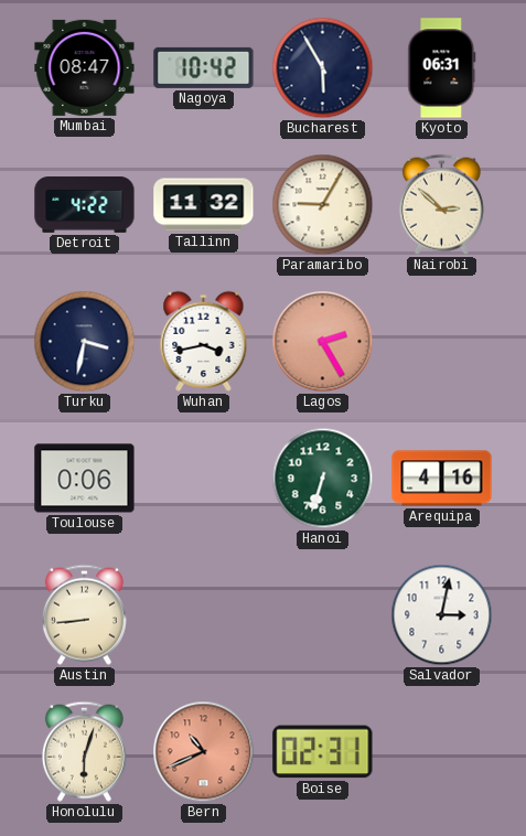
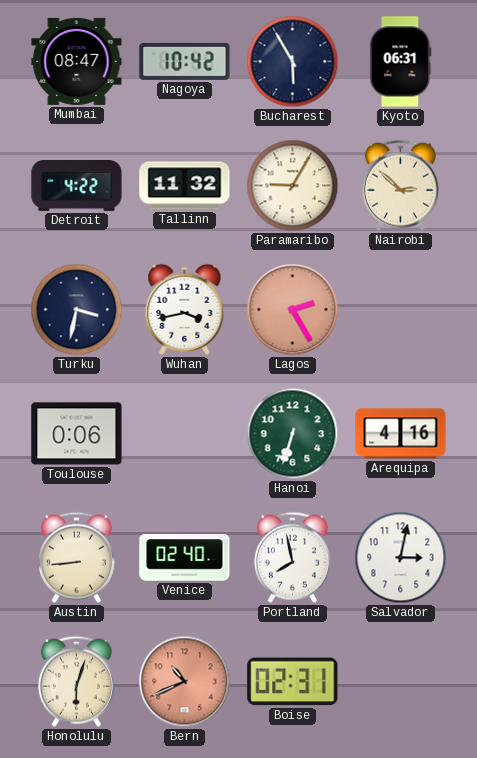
Venice: none -> 02:40 (185, 558)
Portland: none -> 7:58 (292, 557)
